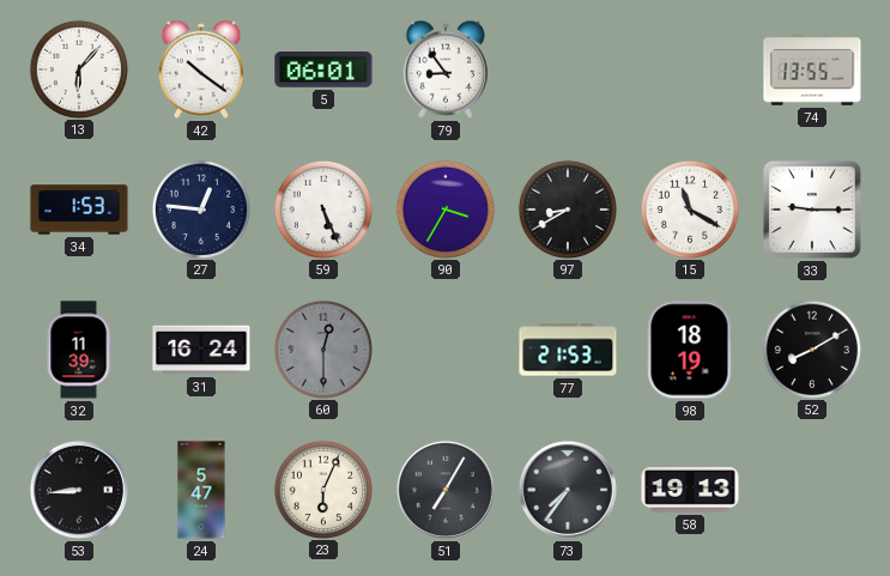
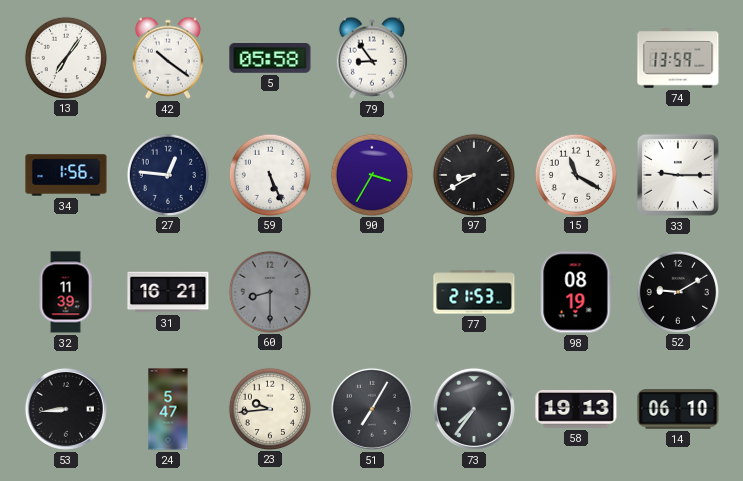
13: 6:07 -> 7:06 (65, 57)
5: 06:01 -> 05:58 (270, 59)
74: 13:55 -> 13:59 (678, 59)
34: 1:53 -> 1:56 (66, 175)
31: 16:24 -> 16:21 (168, 292)
60: 12:30 -> 8:30 (269, 291)
98: 18:19 -> 08:19 (576, 292)
52: 8:10 -> 9:10 (677, 291)
23: 6:04 -> 9:44 (269, 408)
14: none -> 06:10 (678, 409)
